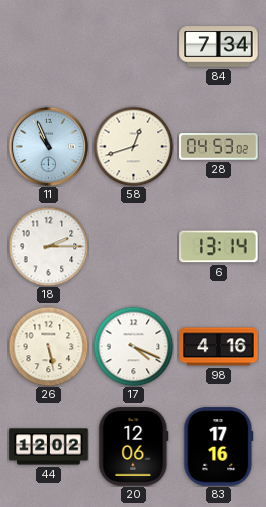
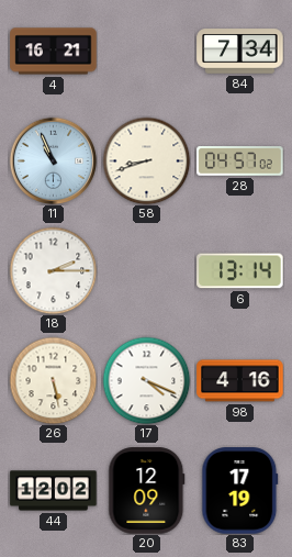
4: none -> 16:21 (54, 52)
58: 12:42 -> 8:42 (146, 160)
28: 04:53 -> 04:57 (240, 161)
20: 12:06 -> 12:09 (147, 491)
83: 17:16 -> 17:19 (240, 491)
